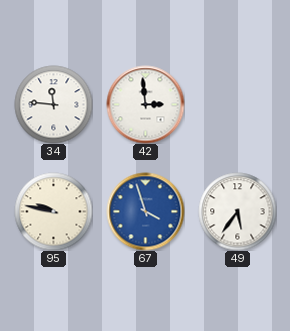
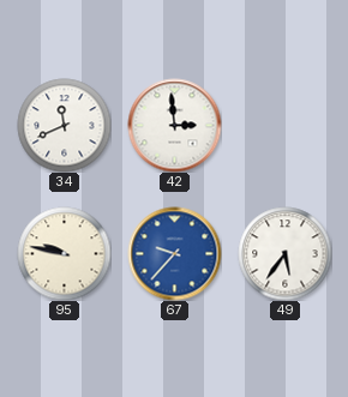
34: 11:46 -> 11:41 (64, 125)
67: 3:57 -> 9:37 (174, 253)
